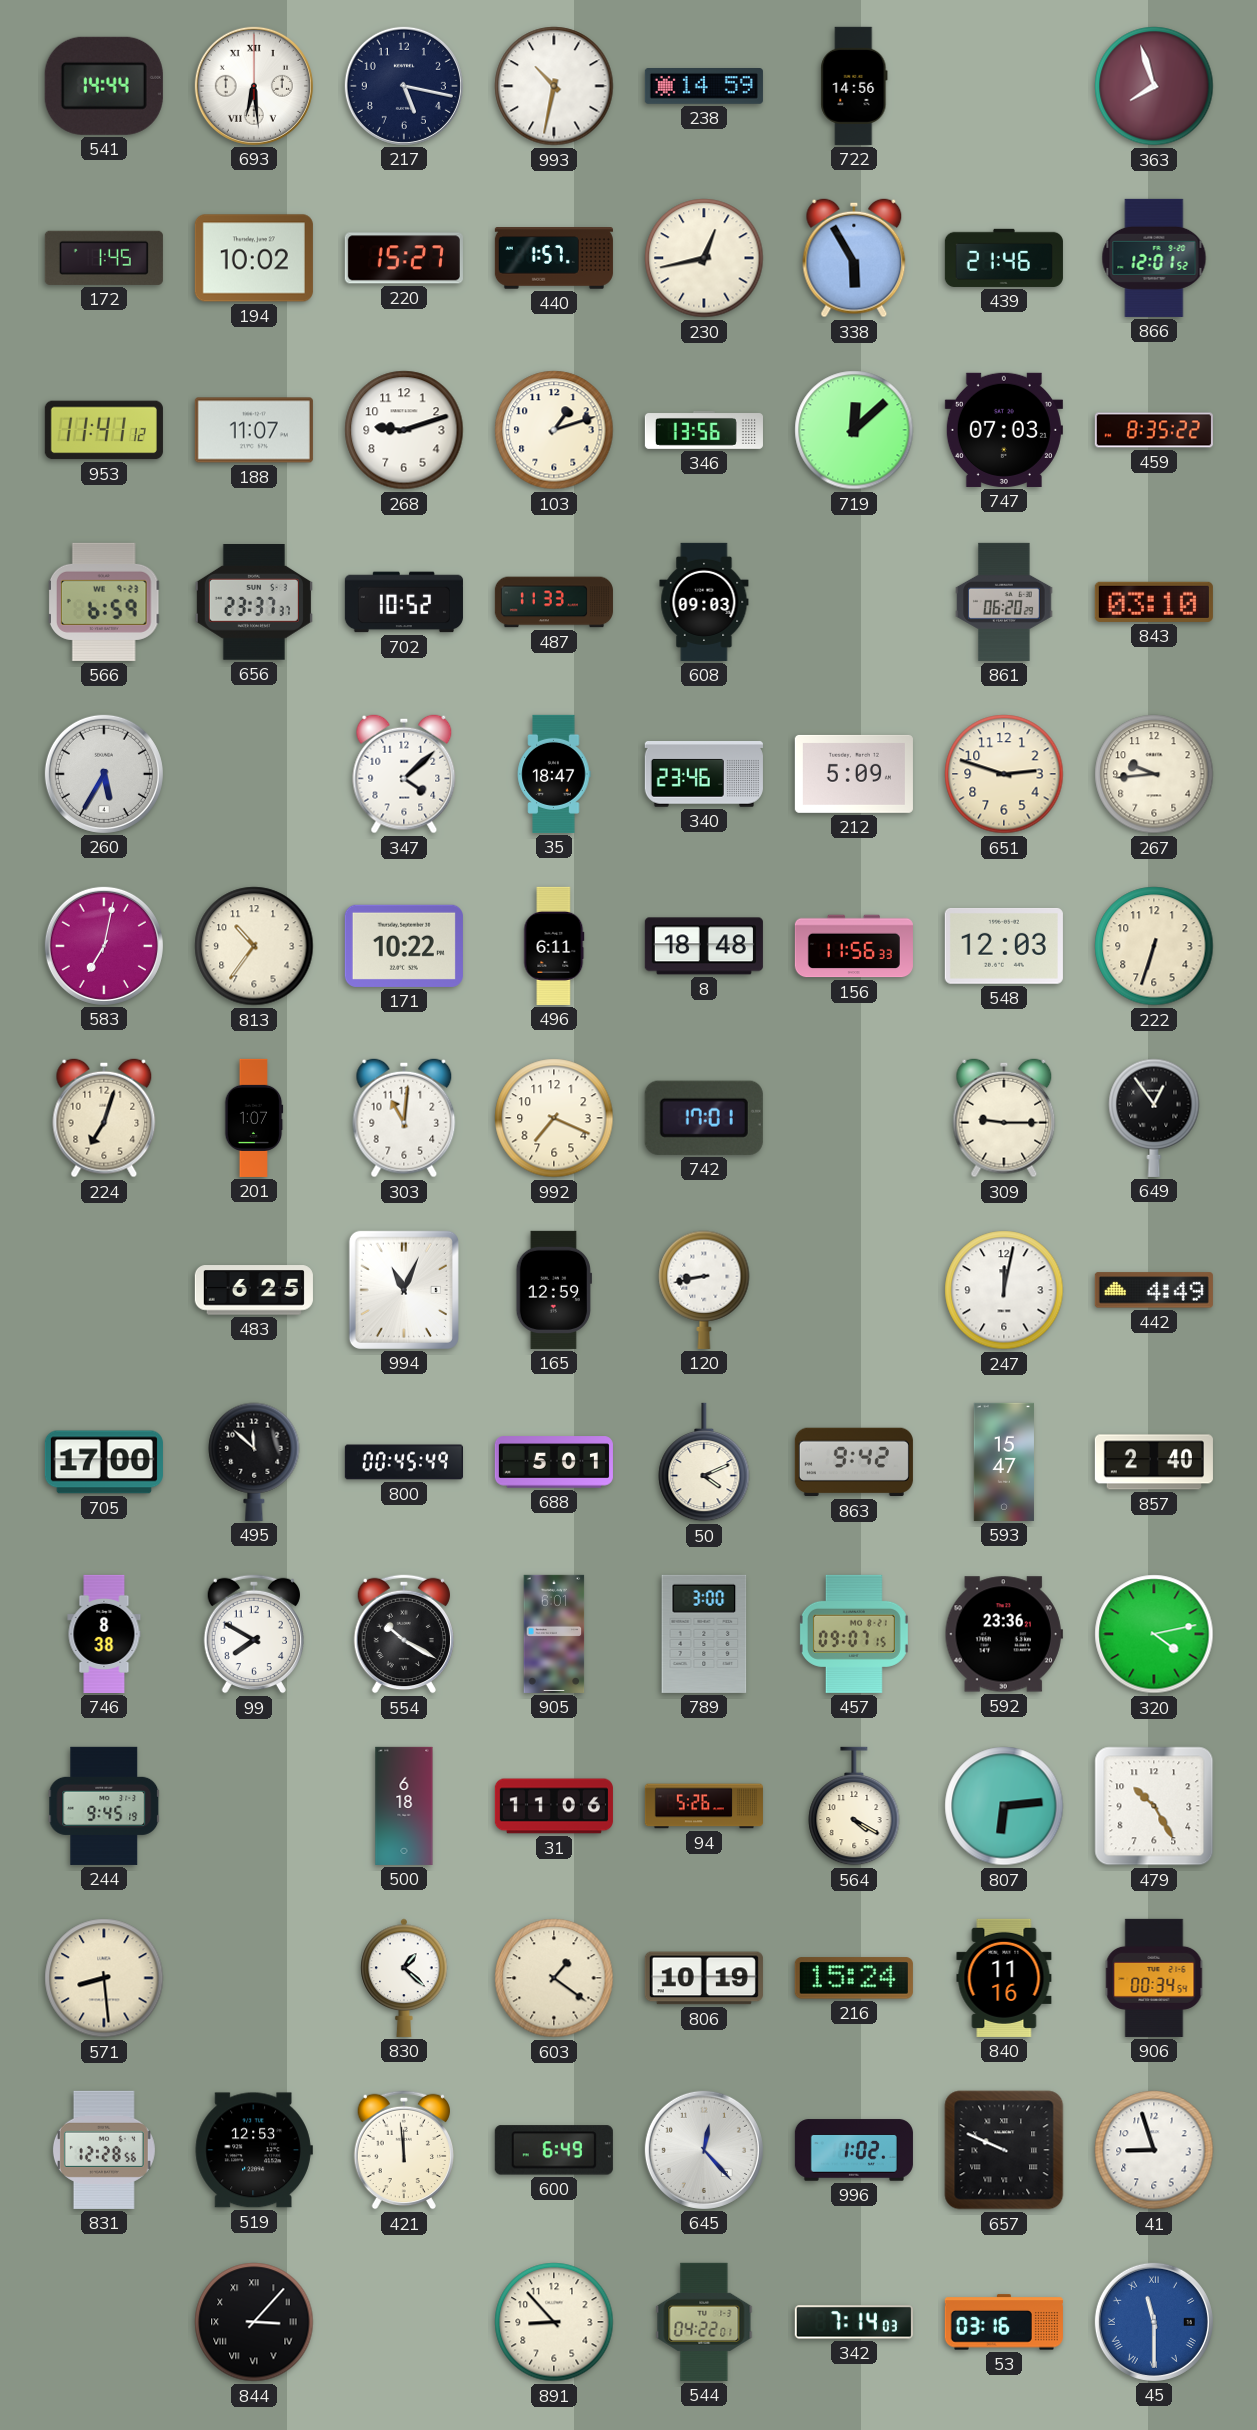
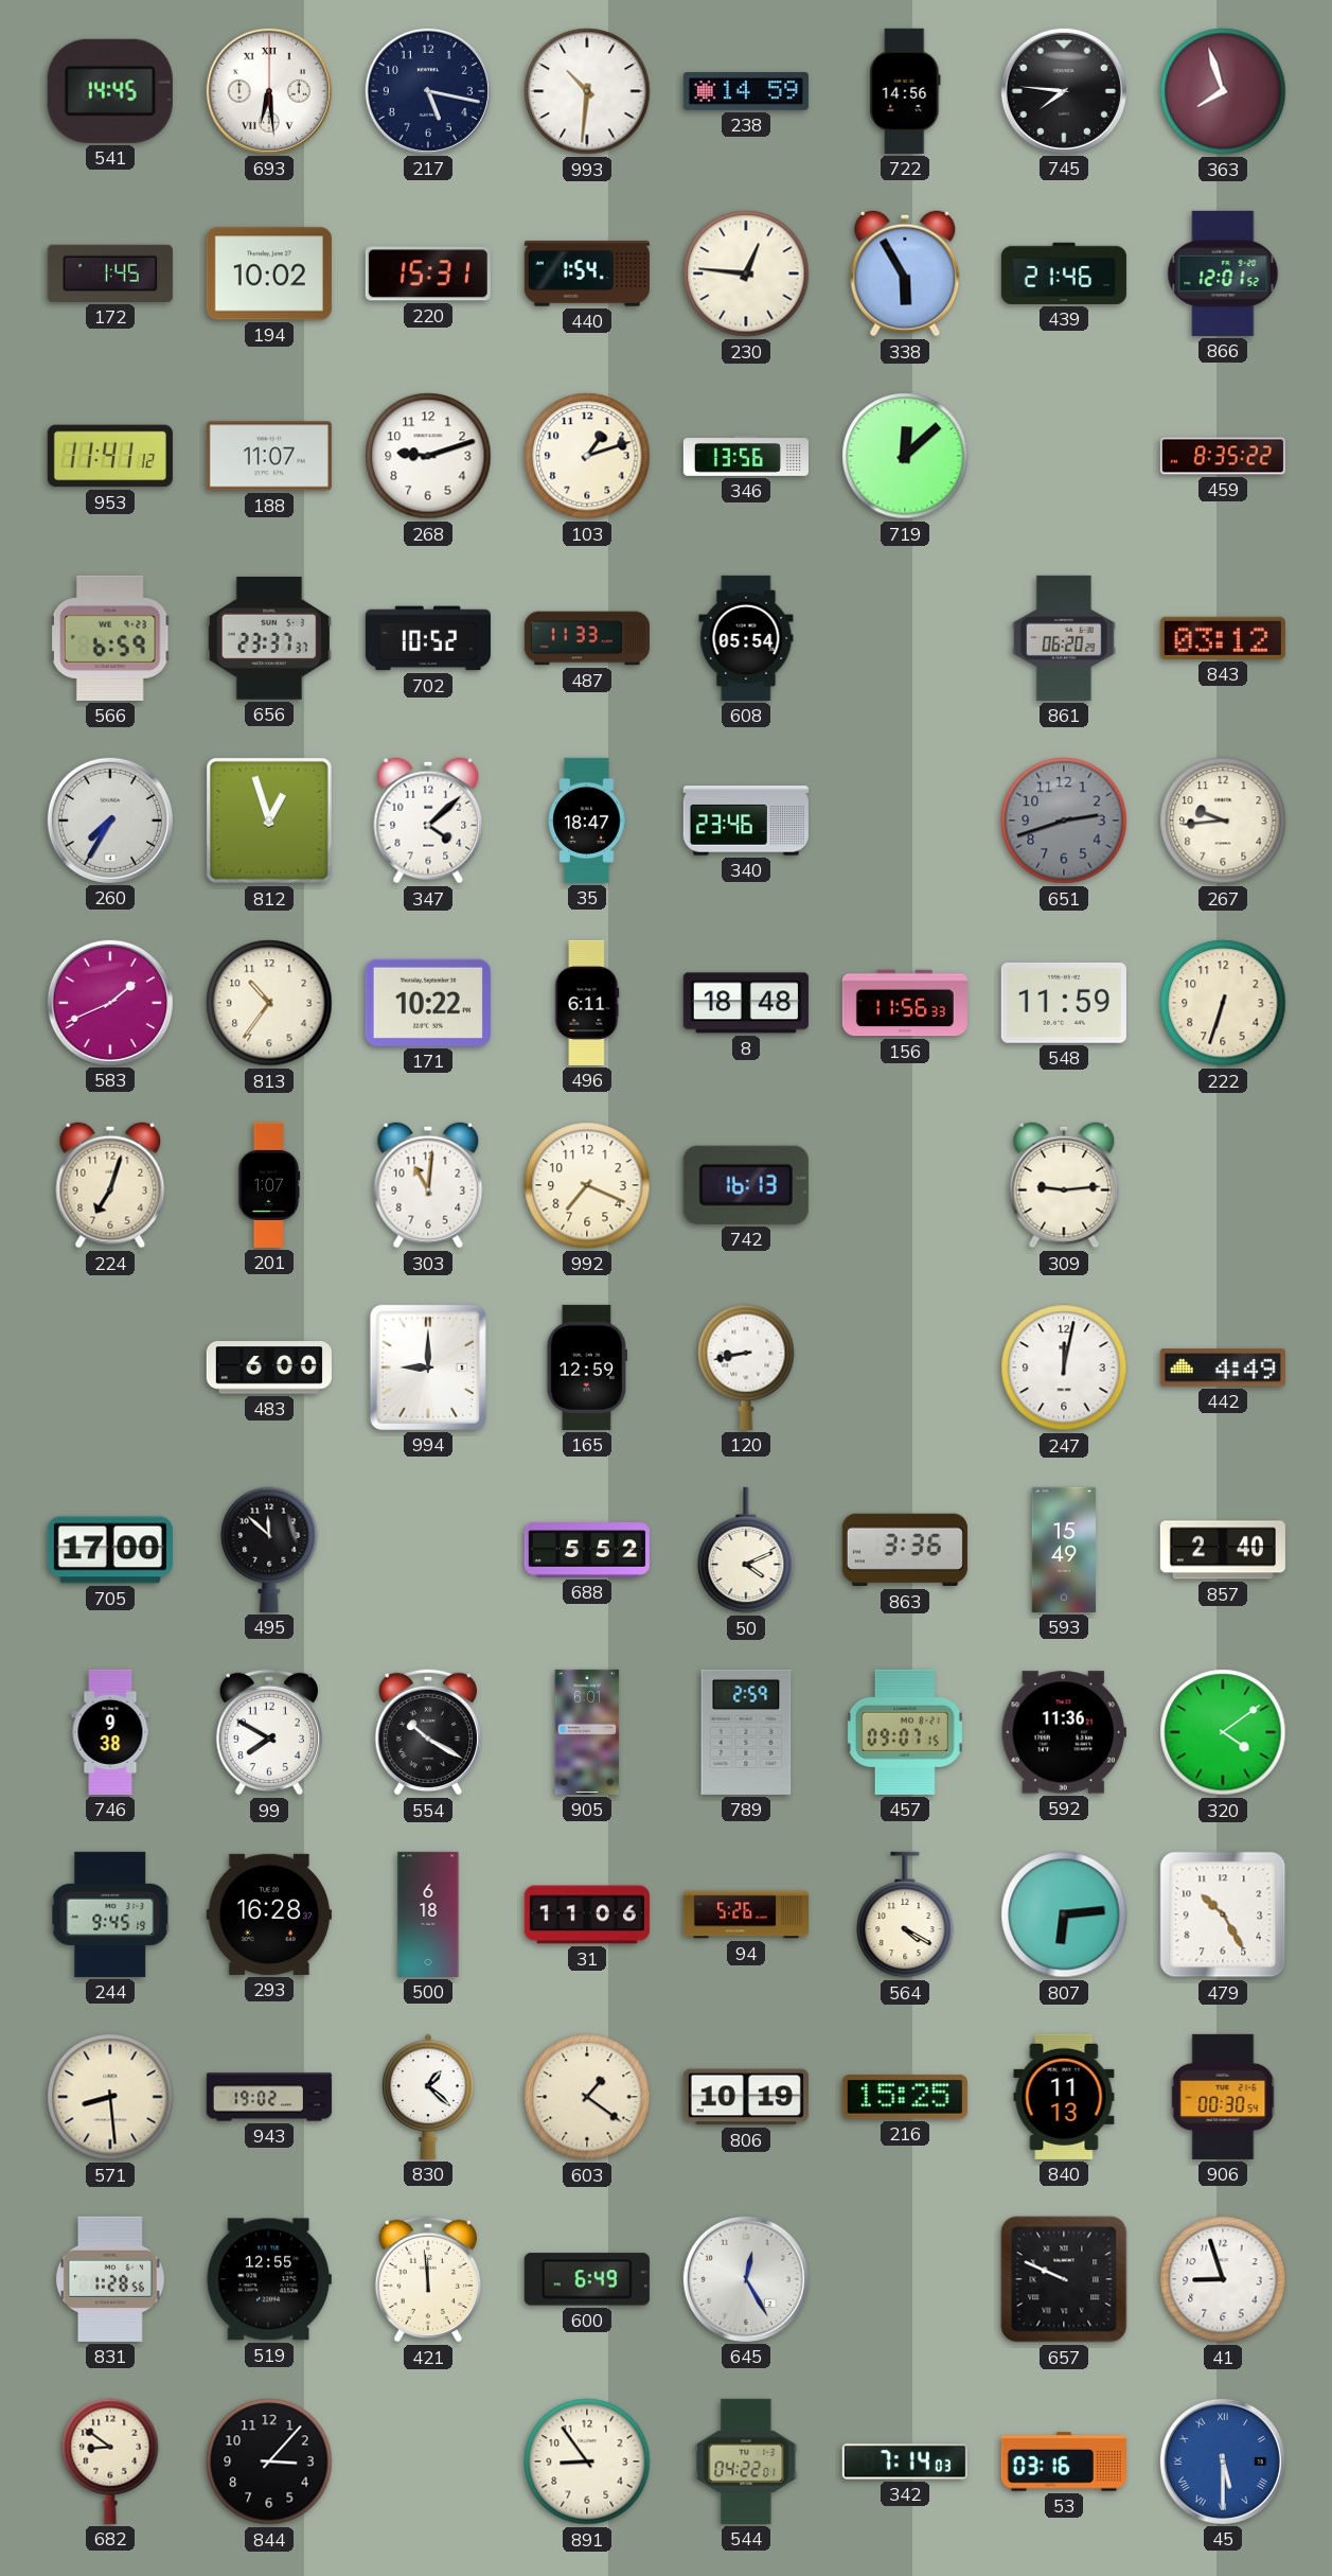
541: 14:44 -> 14:45 (110, 91)
993: 10:32 -> 10:31 (587, 91)
745: none -> 7:46 (1064, 91)
220: 15:27 -> 15:31 (428, 274)
440: 1:57 -> 1:54 (587, 274)
230: 12:43 -> 12:46 (746, 274)
747: 07:03 -> none (1004, 430)
608: 09:03 -> 05:54 (746, 638)
843: 03:10 -> 03:12 (1223, 638)
260: 5:35 -> 7:35 (110, 821)
812: none -> 12:57 (269, 821)
212: 5:09 -> none (854, 774)
651: 2:48 -> 2:42 (1064, 821)
651 dial: cream -> grey (1064, 821)
583: 7:02 -> 1:41 (110, 1003)
548: 12:03 -> 11:59 (1064, 1003)
742: 17:01 -> 16:13 (746, 1185)
309: 9:15 -> 9:14 (1064, 1185)
649: 12:54 -> none (1154, 1118)
483: 6:25 -> 6:00 (269, 1368)
994: 11:04 -> 9:00 (428, 1368)
800: 00:45 -> none (404, 1462)
688: 5:01 -> 5:52 (587, 1550)
863: 9:42 -> 3:36 (905, 1550)
593: 15:47 -> 15:49 (1064, 1550)
746: 8:38 -> 9:38 (110, 1732)
789: 3:00 -> 2:59 (746, 1732)
592: 23:36 -> 11:36 (1064, 1732)
320: 4:13 -> 4:09 (1223, 1732)
293: none -> 16:28 (269, 1915)
943: none -> 19:02 (269, 2097)
216: 15:24 -> 15:25 (905, 2097)
840: 11:16 -> 11:13 (1064, 2097)
906: 00:34 -> 00:30 (1223, 2097)
831: 12:28 -> 1:28 (110, 2279)
519: 12:53 -> 12:55 (269, 2279)
645: 12:23 -> 12:25 (746, 2279)
996: 1:02 -> none (854, 2150)
682: none -> 8:51 (110, 2462)
844 numerals: Roman -> Arabic (269, 2462)
891: 8:53 -> 8:54 (587, 2462)
45: 11:30 -> 5:30 (1223, 2462)
